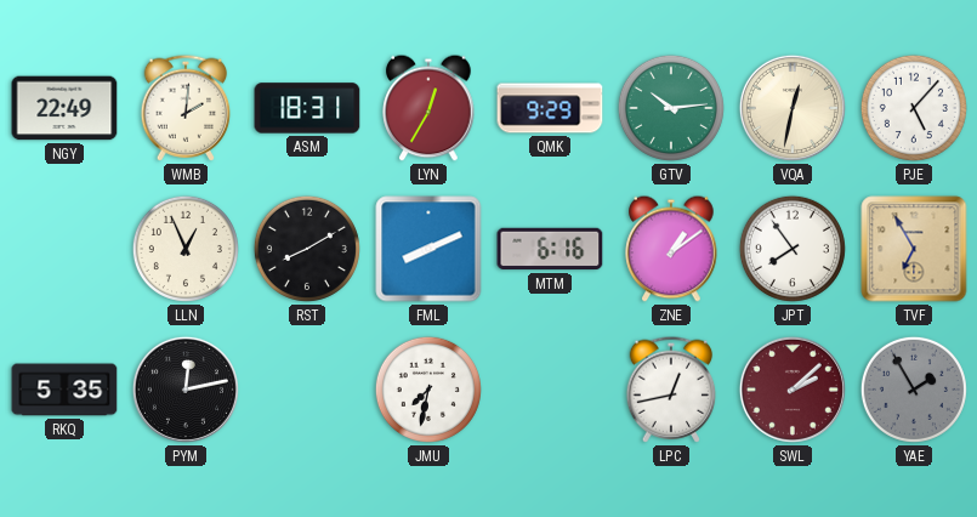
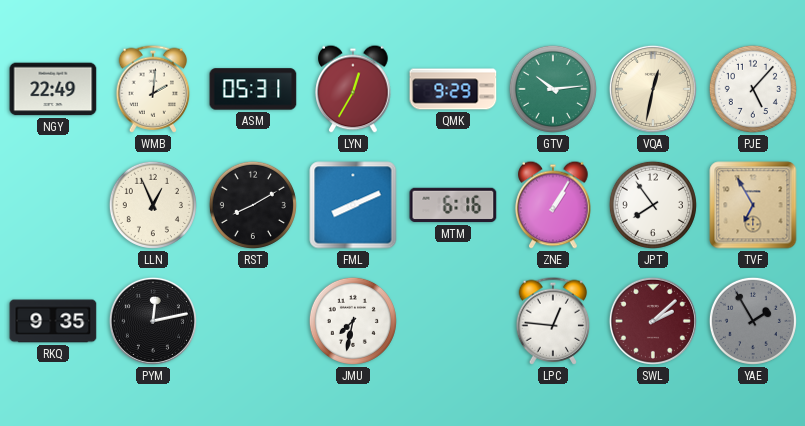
ASM: 18:31 -> 05:31 (253, 89)
ZNE: 1:09 -> 1:05 (553, 205)
RKQ: 5:35 -> 9:35 (53, 321)
LPC: 12:43 -> 12:46 (553, 321)
